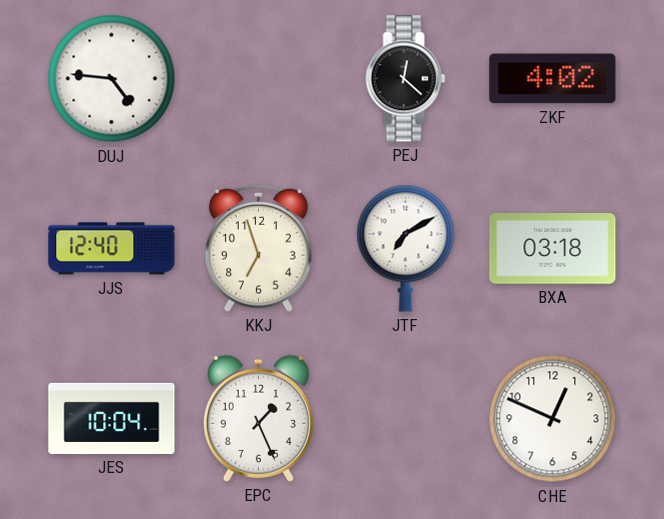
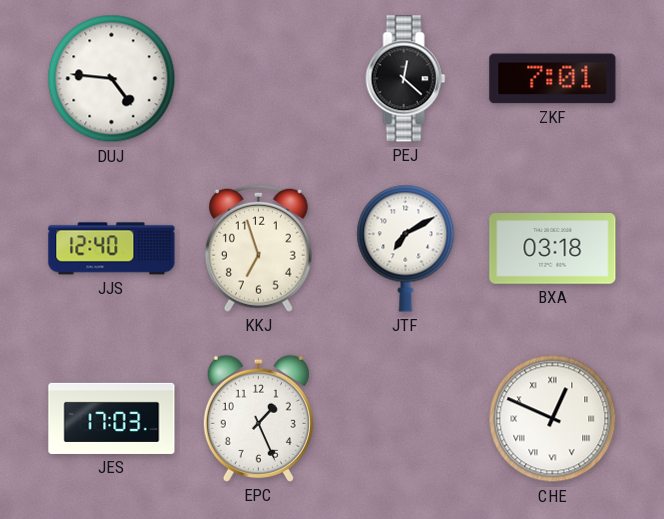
ZKF: 4:02 -> 7:01 (553, 79)
JES: 10:04 -> 17:03 (112, 418)
CHE numerals: Arabic -> Roman (553, 419)
